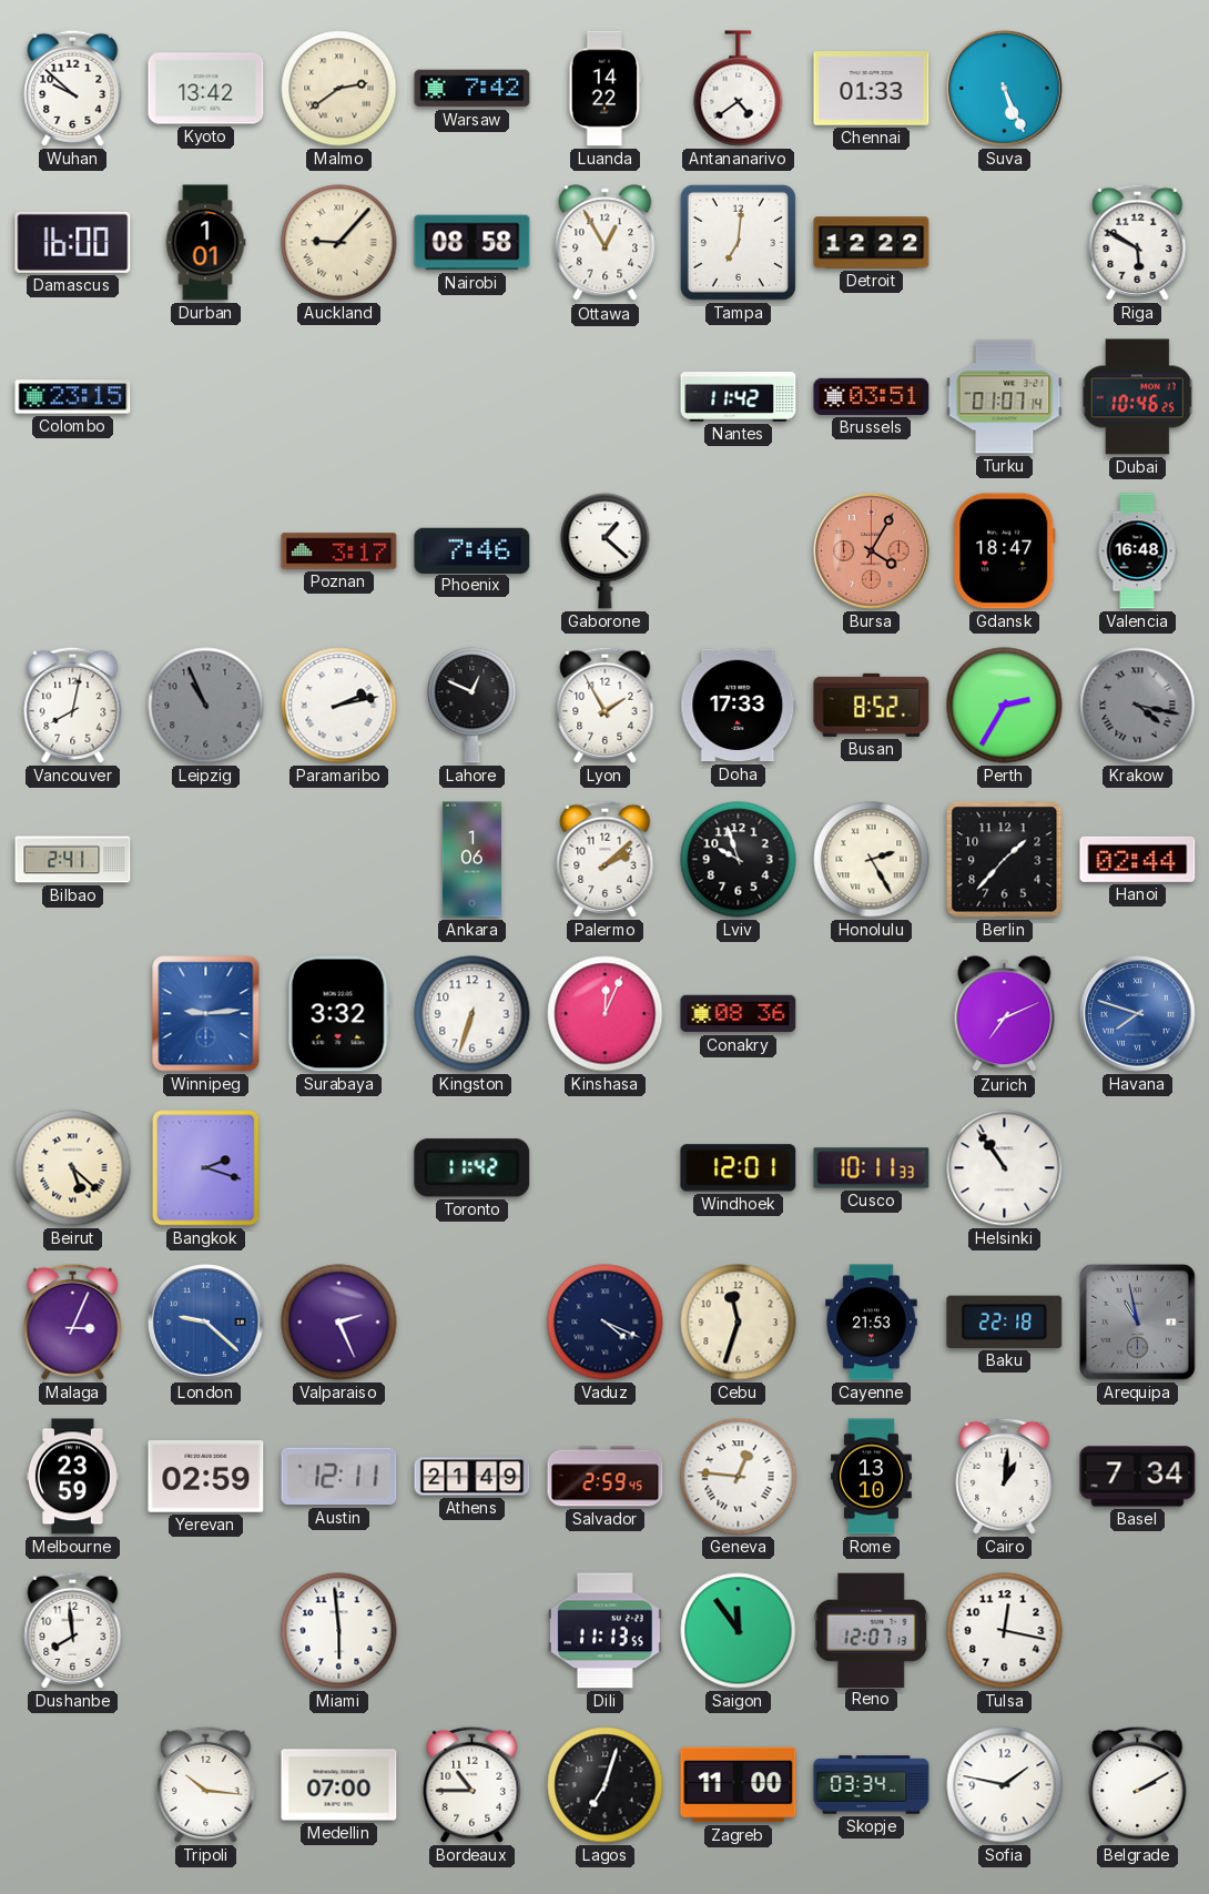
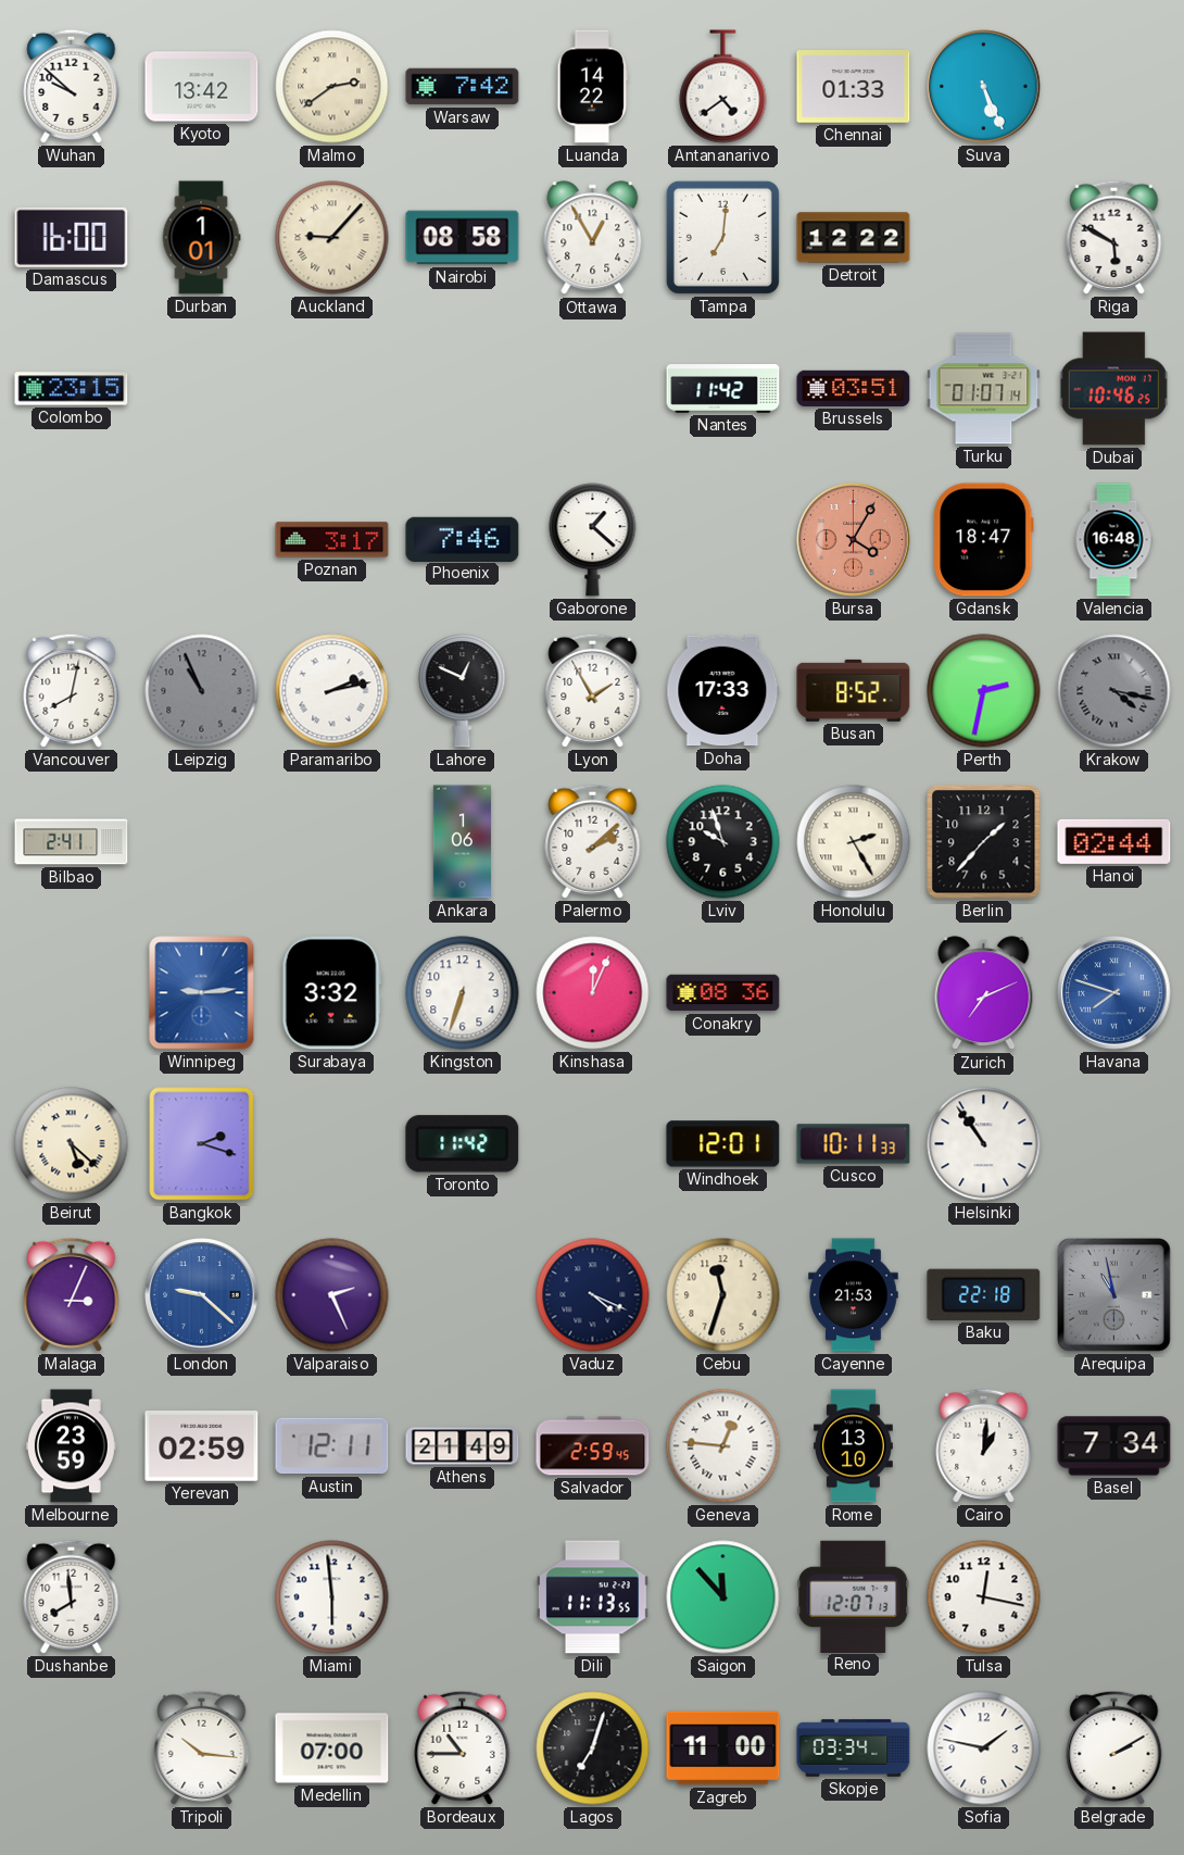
Perth: 2:35 -> 2:32 (984, 691)
Saigon: 11:54 -> 11:53 (723, 1597)
